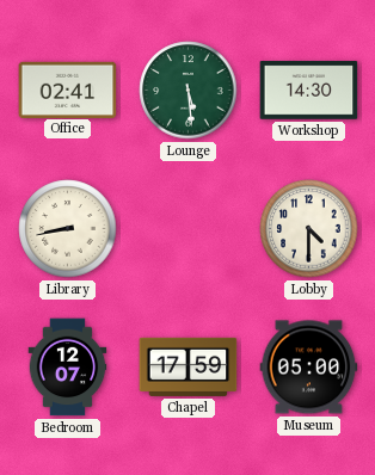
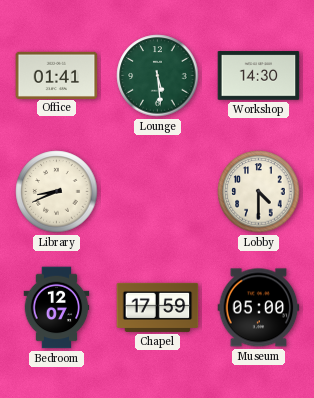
Office: 02:41 -> 01:41 (57, 75)
Library: 8:43 -> 8:41 (57, 192)
